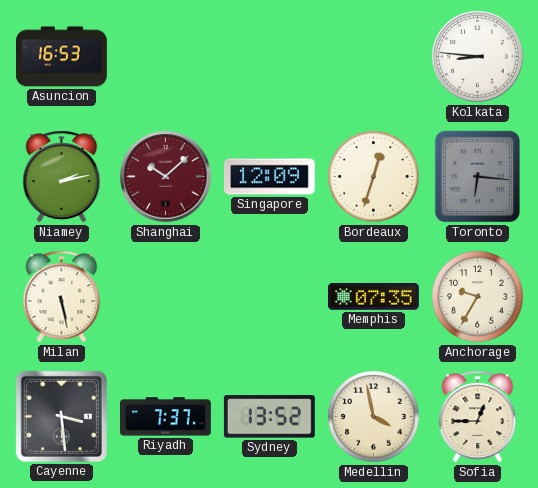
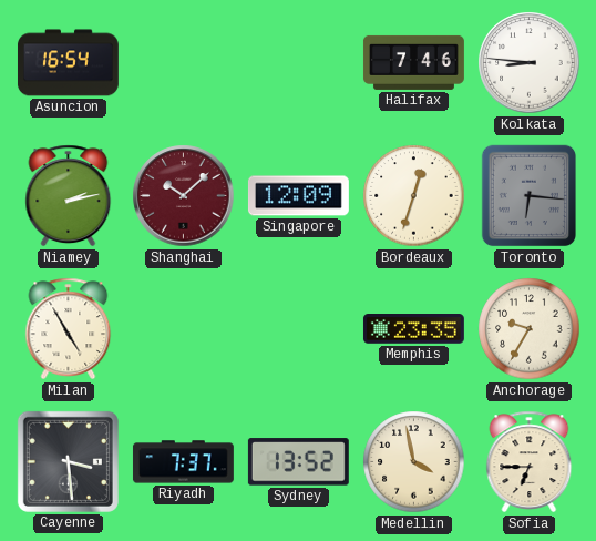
Asuncion: 16:53 -> 16:54 (68, 63)
Halifax: none -> 7:46 (413, 62)
Milan: 5:28 -> 4:55 (69, 329)
Memphis: 07:35 -> 23:35 (413, 329)
Sofia: 12:45 -> 6:45 (530, 462)
